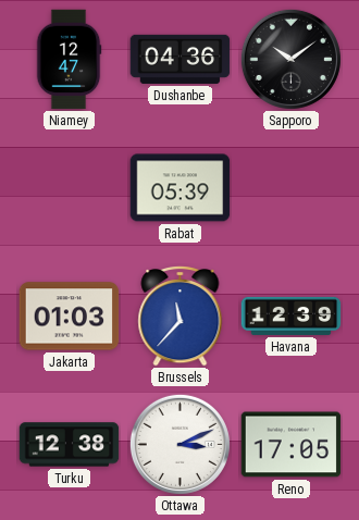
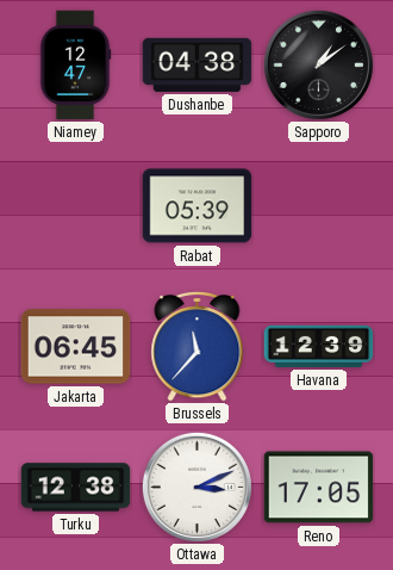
Dushanbe: 04:36 -> 04:38 (198, 64)
Sapporo: 10:09 -> 1:09 (318, 64)
Jakarta: 01:03 -> 06:45 (76, 347)
